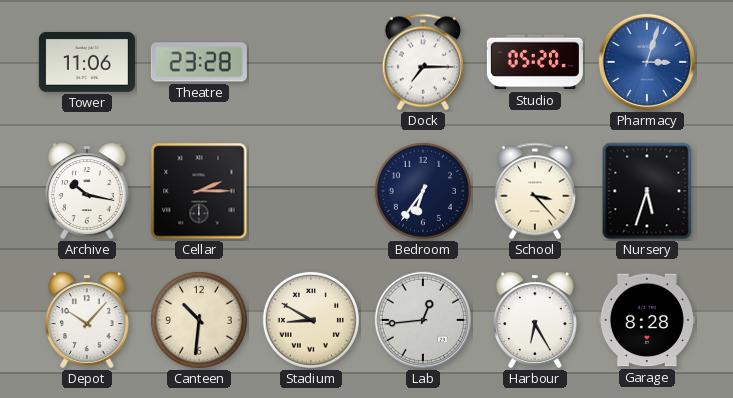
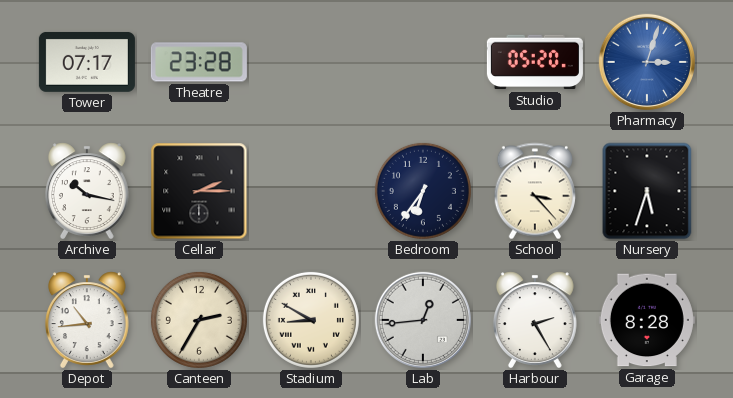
Tower: 11:06 -> 07:17 (87, 62)
Dock: 7:15 -> none (423, 62)
Depot: 10:07 -> 10:44 (87, 320)
Canteen: 10:31 -> 2:35 (199, 320)
Harbour: 6:25 -> 2:25 (535, 320)
